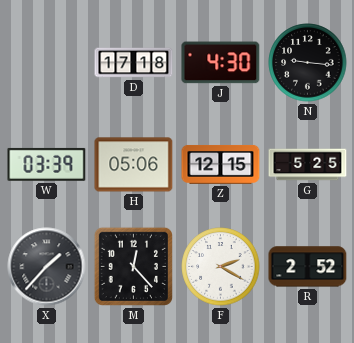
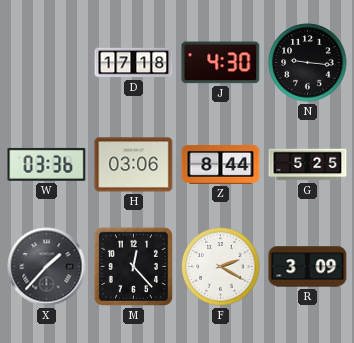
W: 03:39 -> 03:36 (47, 164)
H: 05:06 -> 03:06 (134, 165)
Z: 12:15 -> 8:44 (221, 165)
R: 2:52 -> 3:09 (308, 267)
